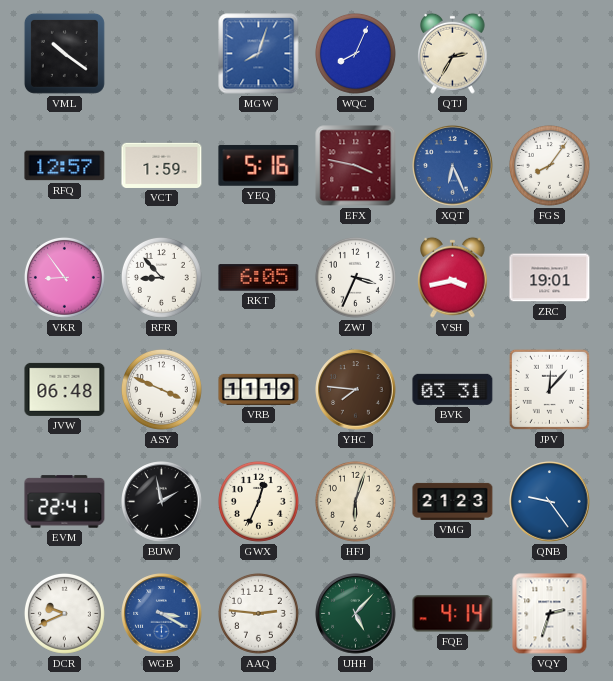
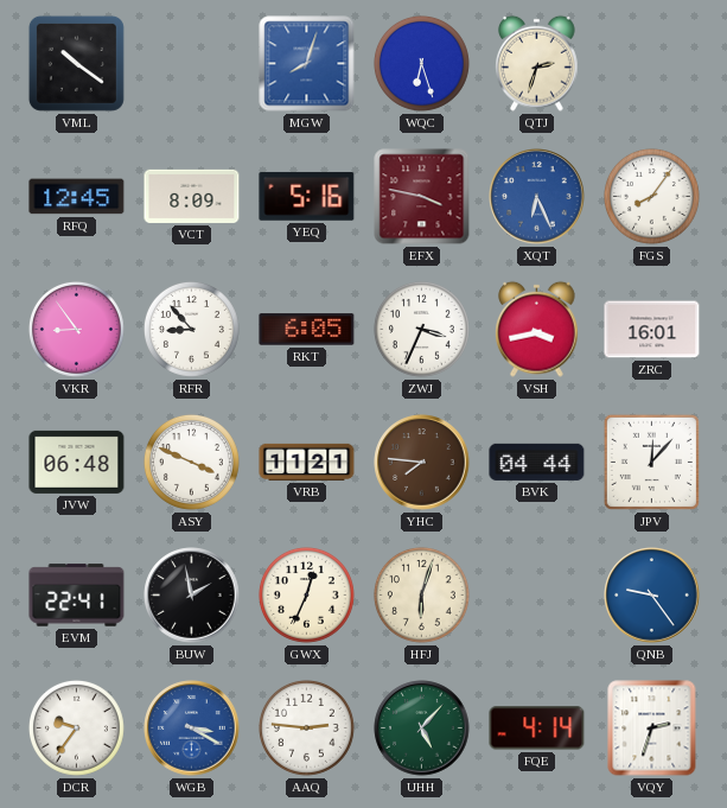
WQC: 8:04 -> 6:27 (421, 63)
QTJ: 2:35 -> 2:33 (537, 63)
RFQ: 12:57 -> 12:45 (77, 197)
VCT: 1:59 -> 8:09 (192, 196)
ZRC: 19:01 -> 16:01 (652, 330)
VRB: 11:19 -> 11:21 (307, 462)
BVK: 03:31 -> 04:44 (537, 462)
VMG: 21:23 -> none (453, 501)
DCR: 9:41 -> 9:36 (76, 727)
